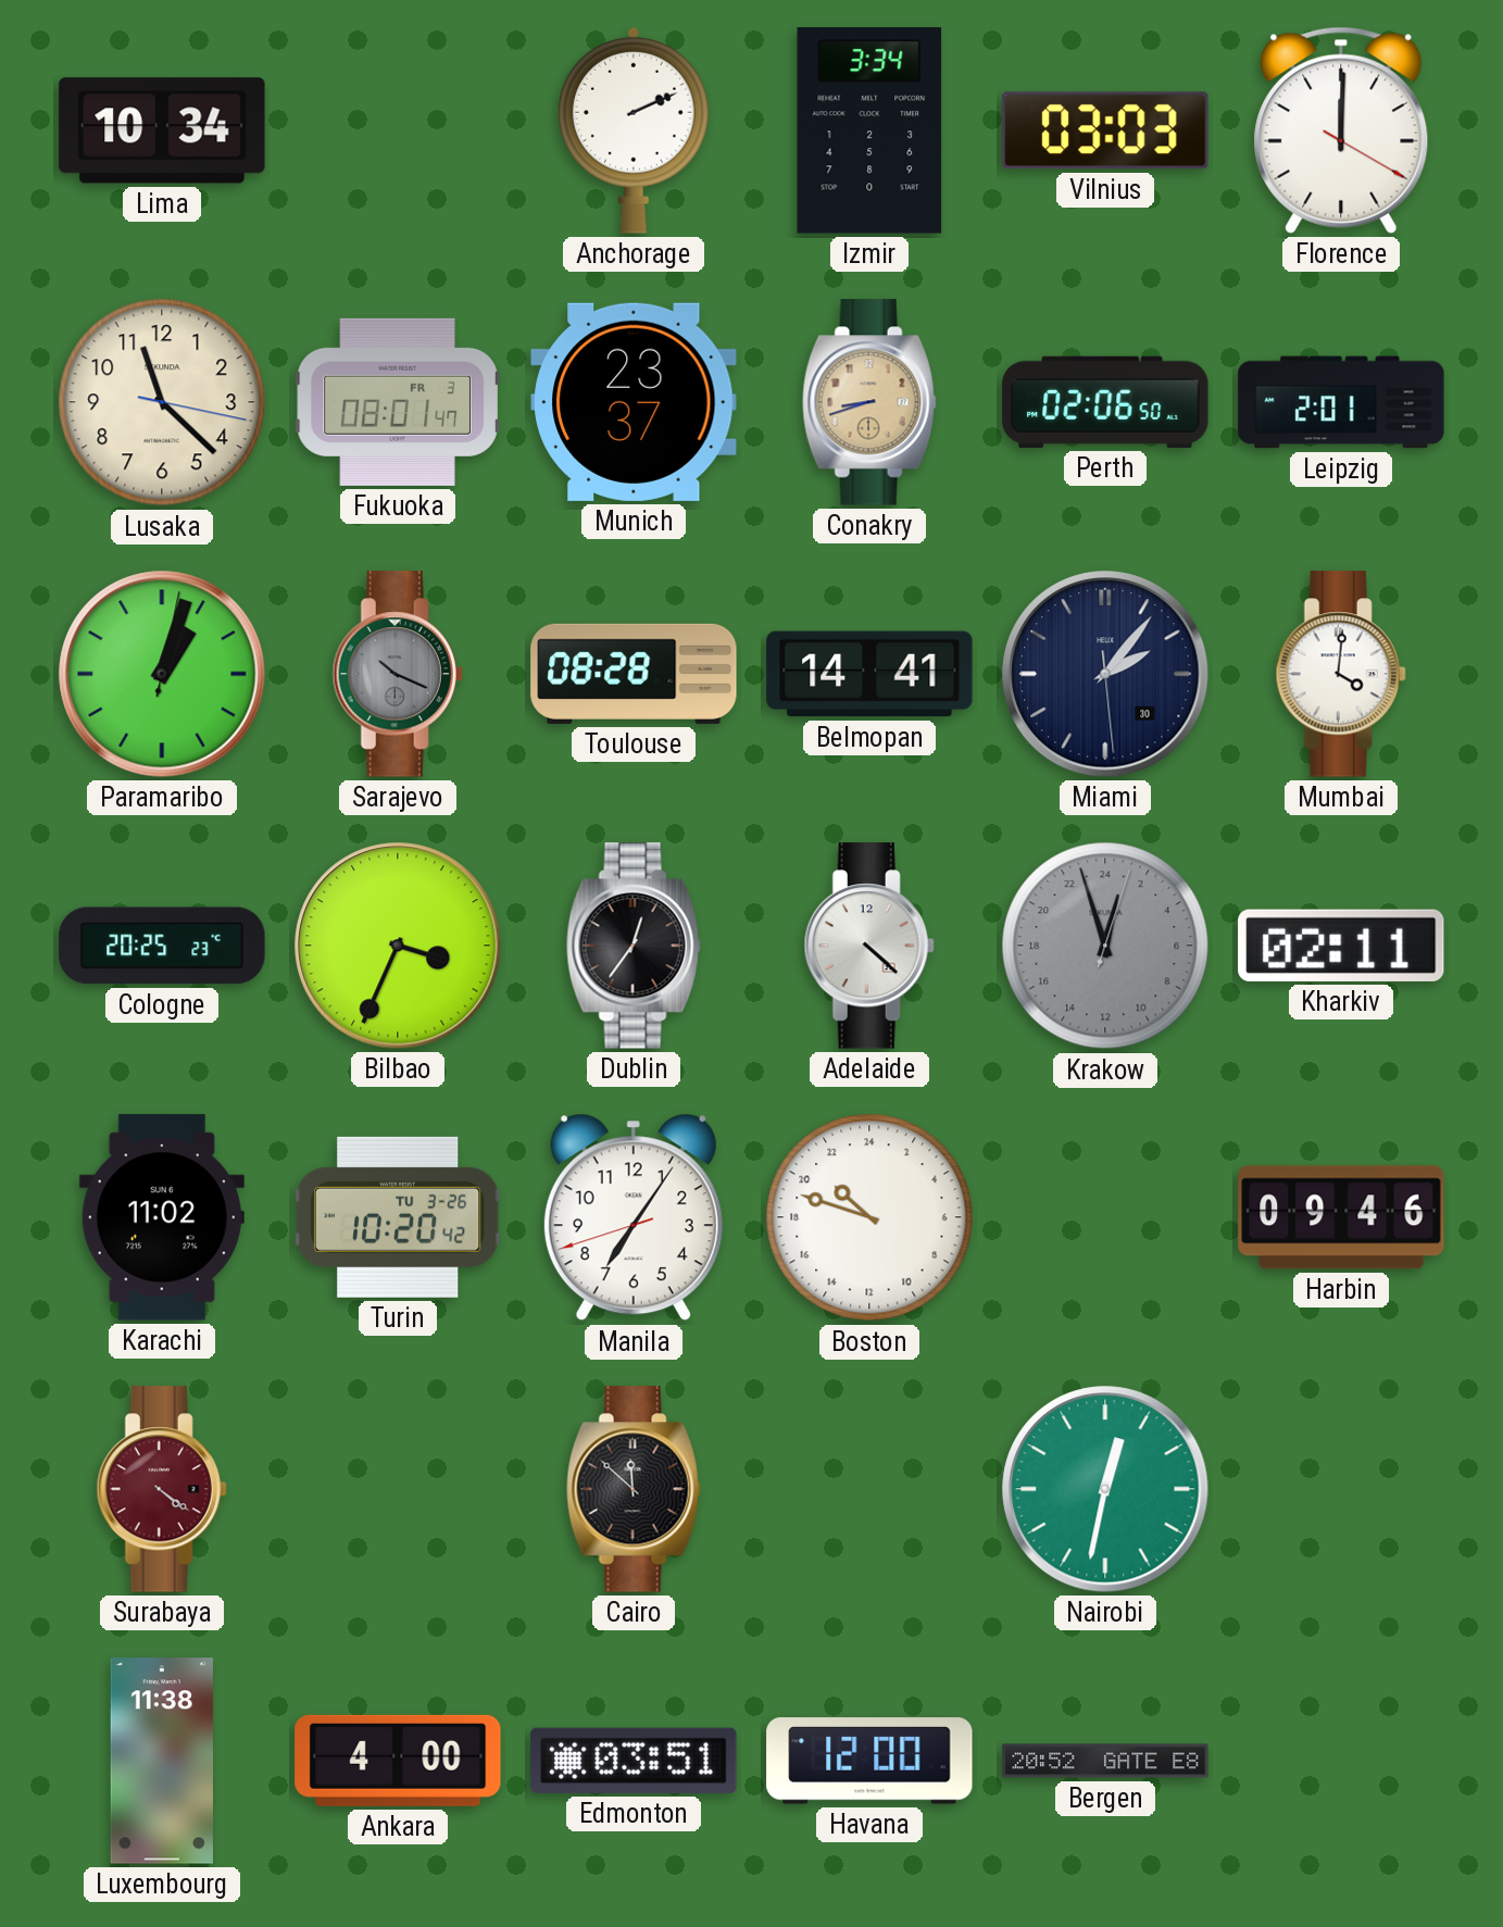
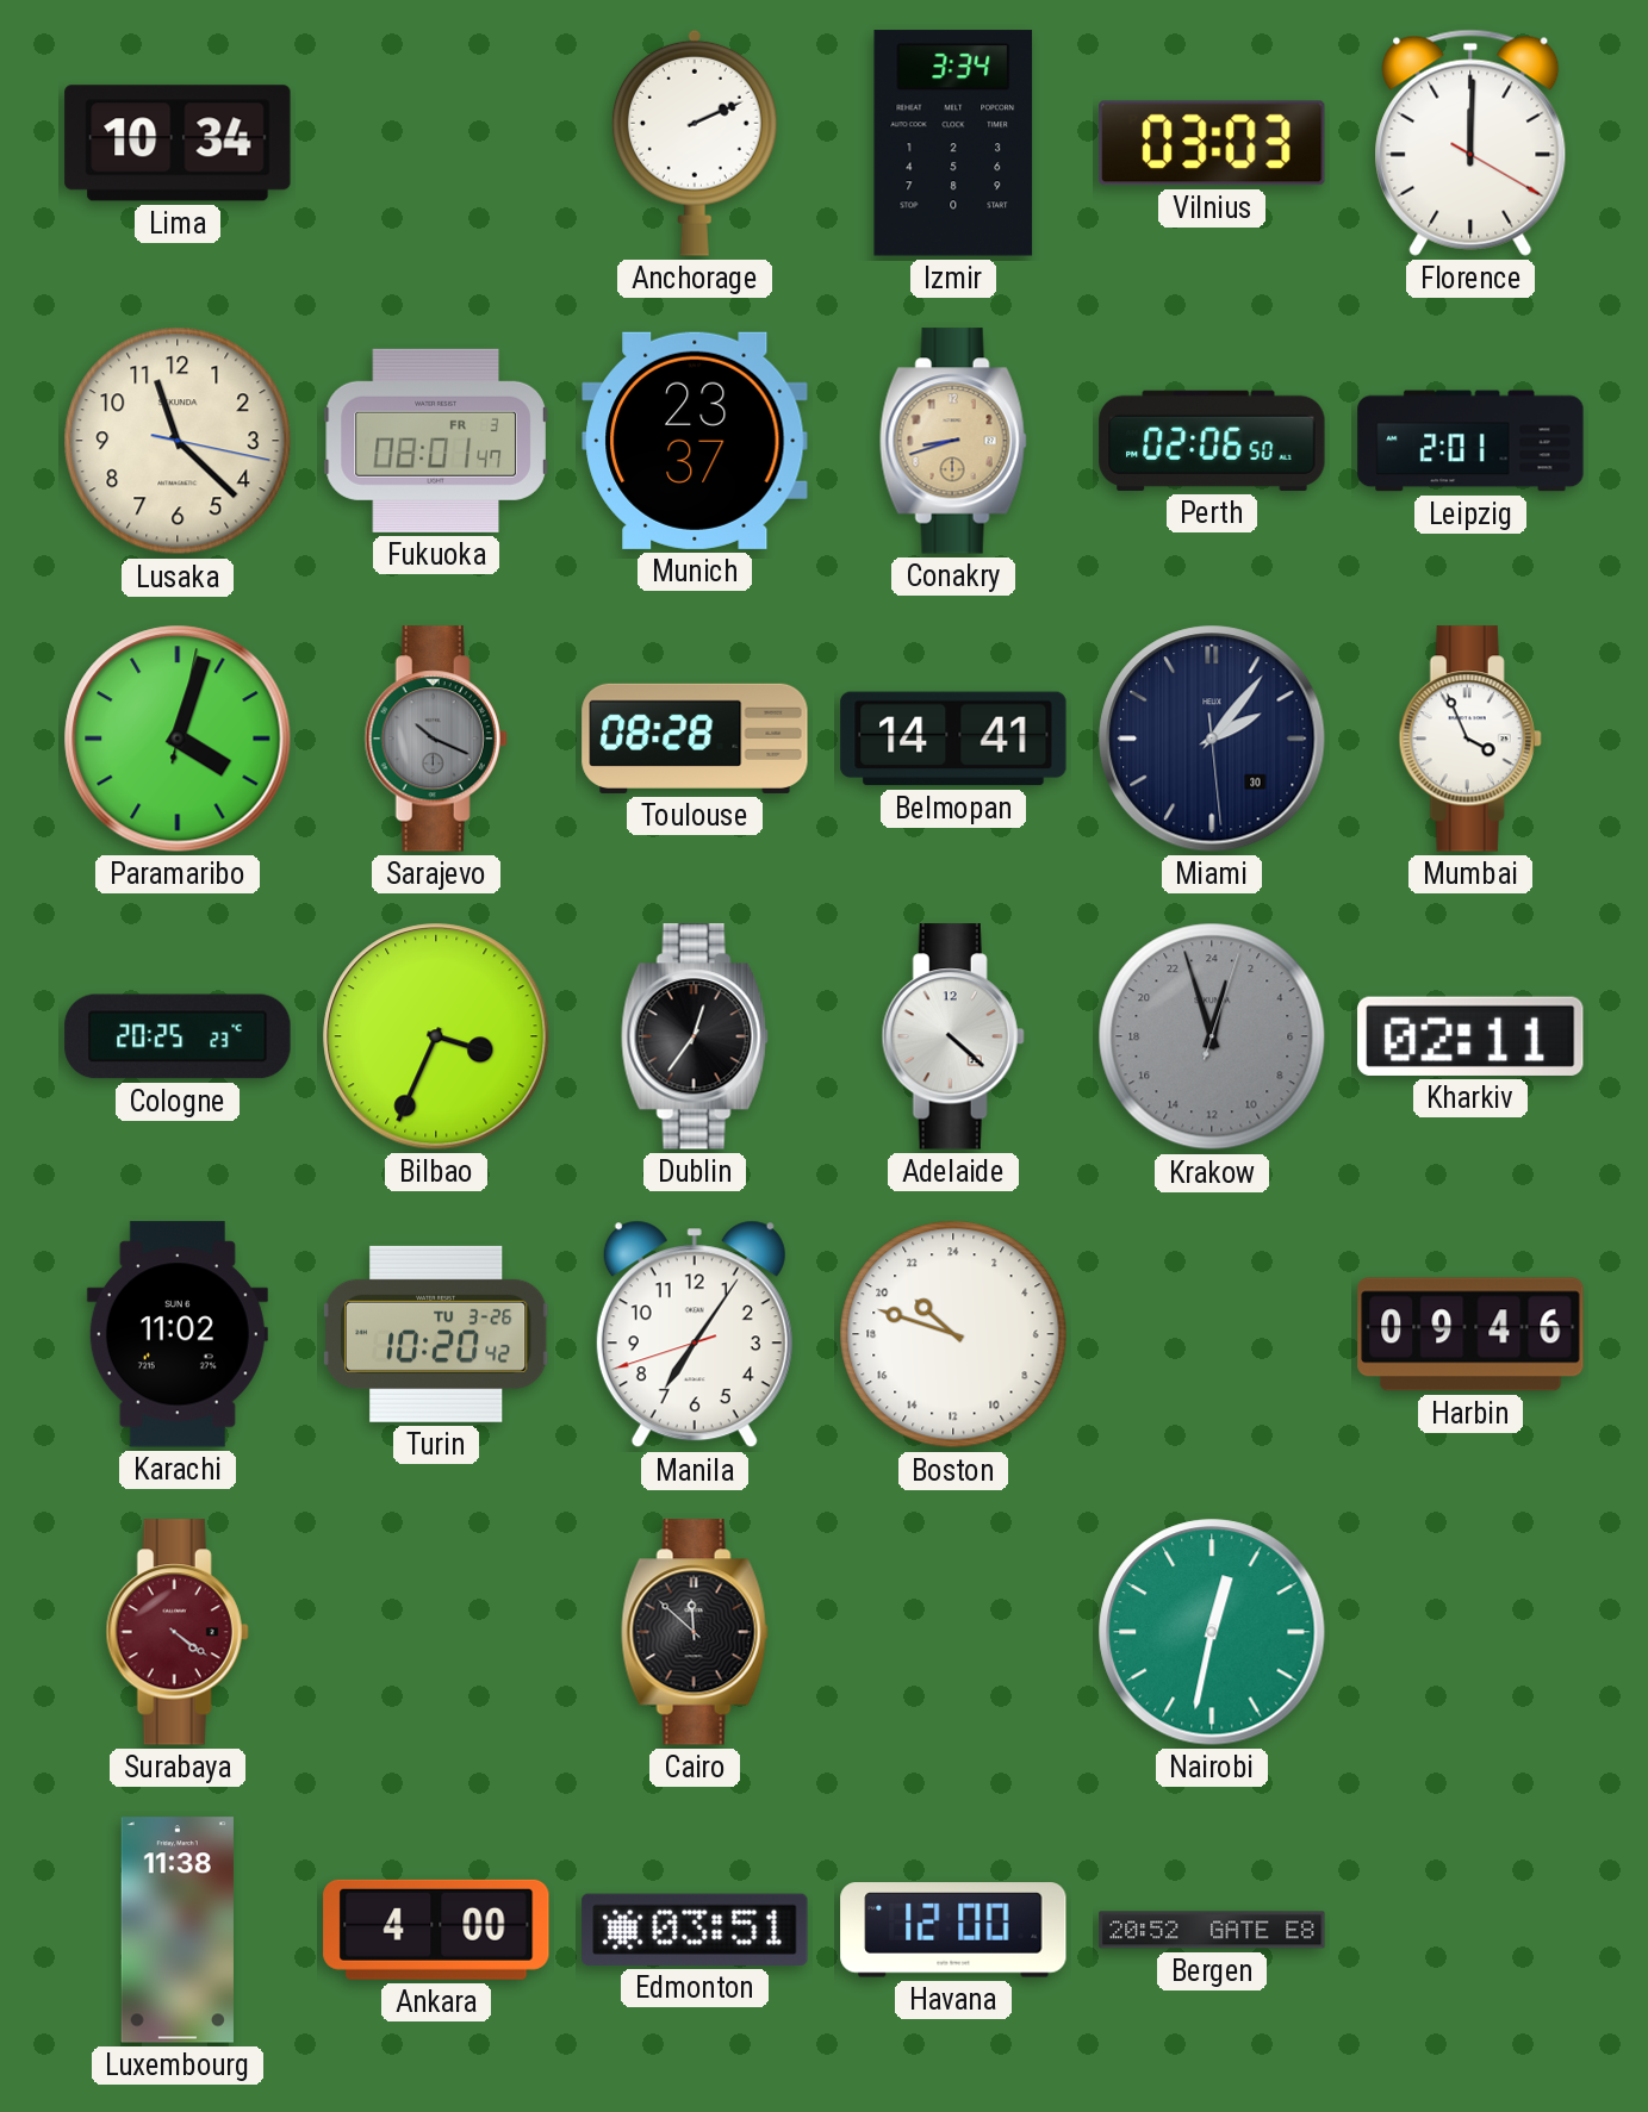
Paramaribo: 1:03 -> 4:03 (178, 739)
Mumbai: 4:01 -> 3:56 (1470, 739)
